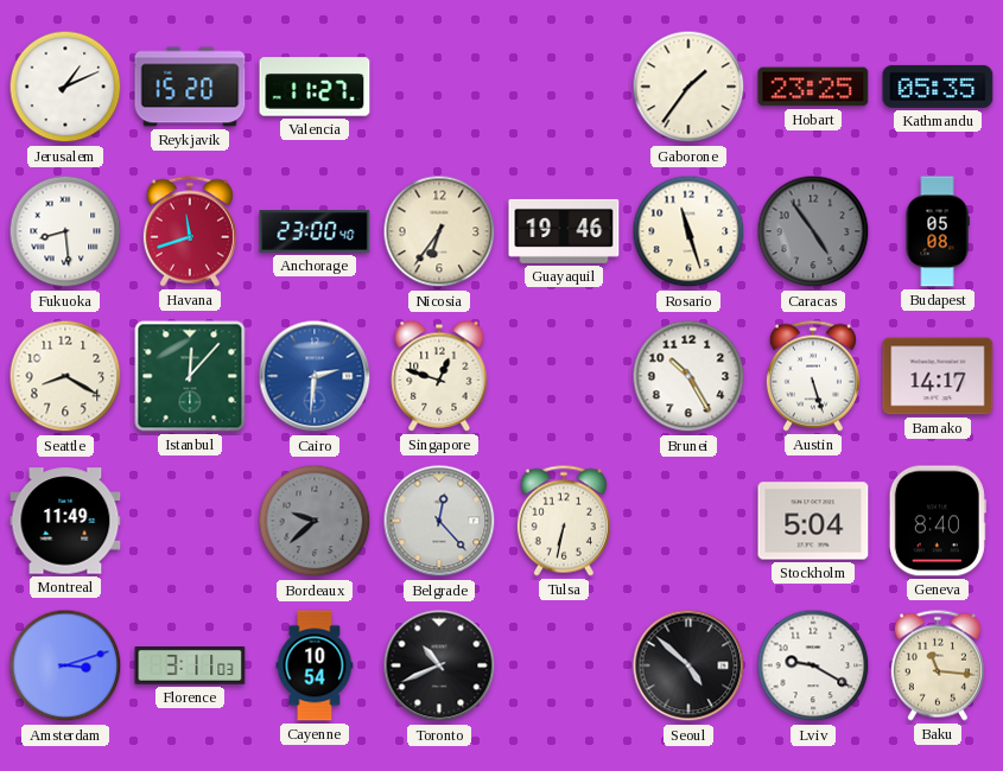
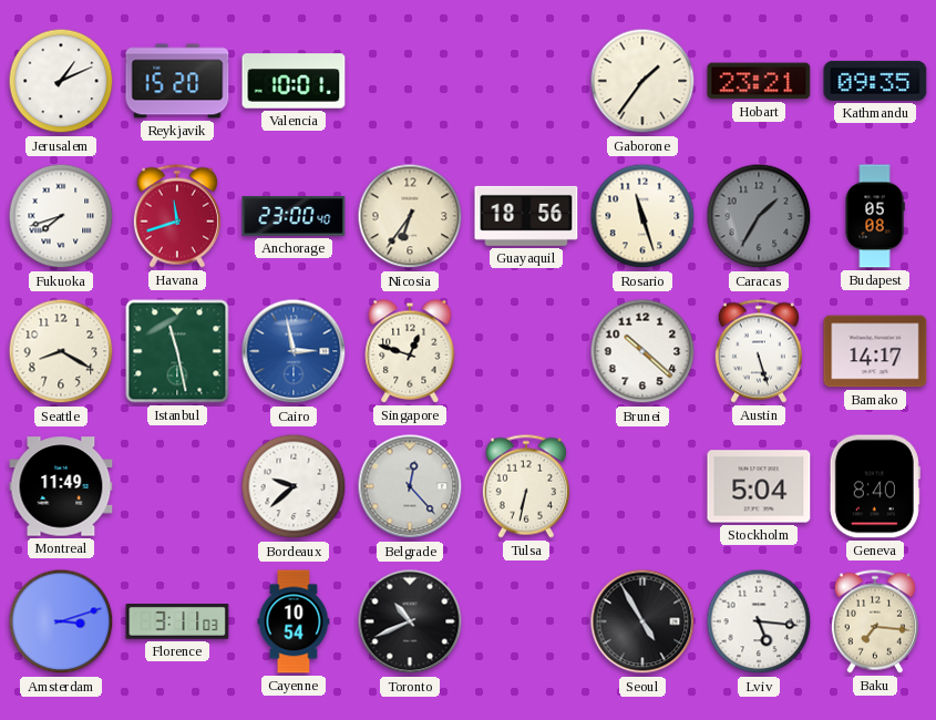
Valencia: 11:27 -> 10:01 (294, 81)
Hobart: 23:25 -> 23:21 (759, 81)
Kathmandu: 05:35 -> 09:35 (875, 81)
Fukuoka: 8:29 -> 7:42 (61, 216)
Guayaquil: 19:46 -> 18:56 (526, 216)
Caracas: 4:54 -> 1:35 (759, 216)
Istanbul: 12:07 -> 11:28 (177, 351)
Cairo: 2:31 -> 2:58 (294, 351)
Brunei: 10:25 -> 10:22 (642, 351)
Bordeaux dial: grey -> white (294, 486)
Seoul: 4:52 -> 4:55 (642, 621)
Lviv: 9:20 -> 5:16 (759, 621)
Baku: 11:16 -> 7:16 (875, 621)
